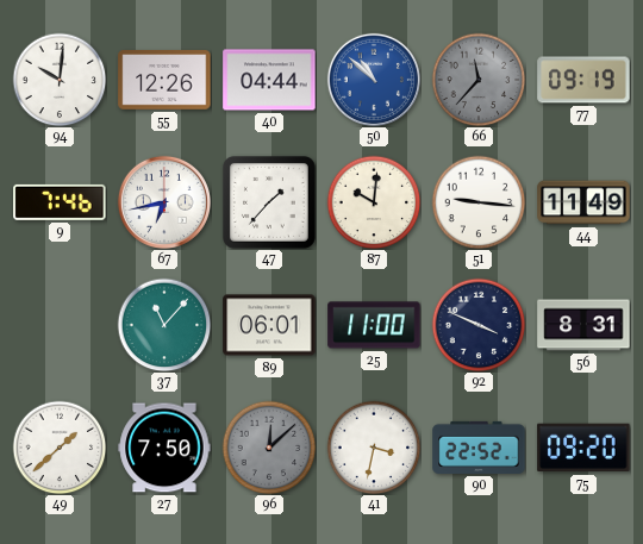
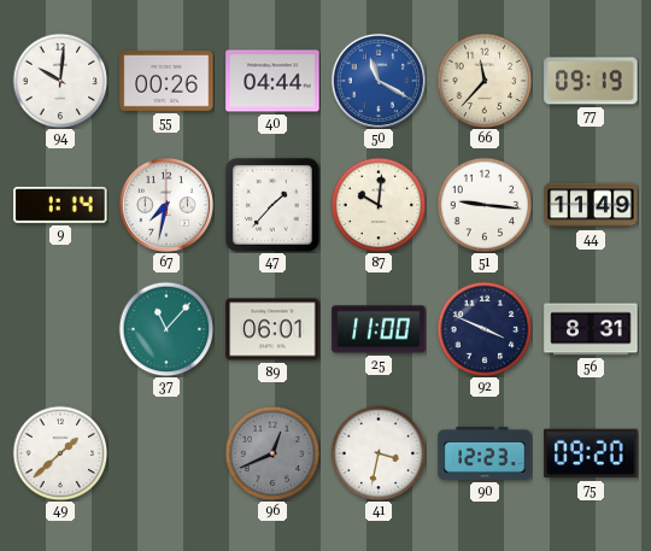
55: 12:26 -> 00:26 (166, 82)
50: 10:52 -> 11:20 (379, 81)
66 dial: grey -> cream (485, 81)
9: 7:46 -> 1:14 (60, 205)
67: 6:43 -> 7:32 (166, 205)
27: 7:50 -> none (164, 448)
96: 12:08 -> 12:41 (272, 453)
90: 22:52 -> 12:23 (485, 453)
